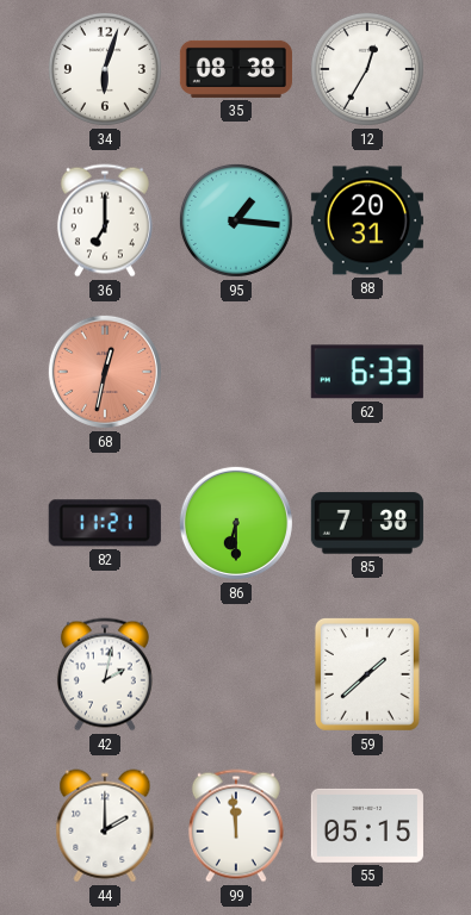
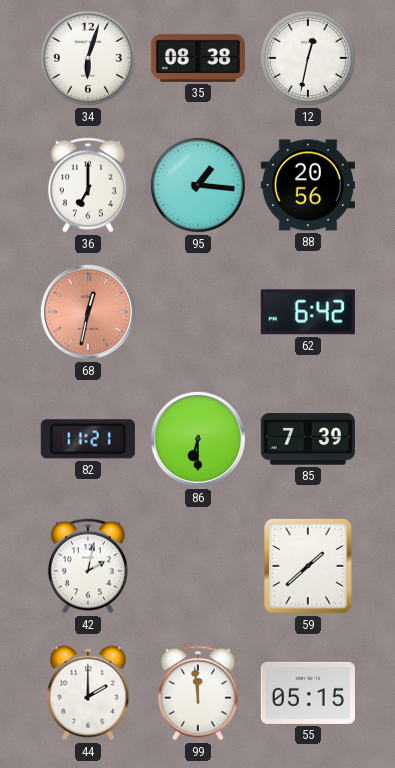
12: 12:35 -> 12:32 (308, 58)
88: 20:31 -> 20:56 (308, 185)
62: 6:33 -> 6:42 (308, 312)
85: 7:38 -> 7:39 (308, 439)
